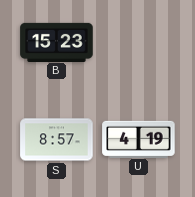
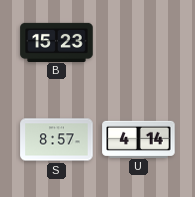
U: 4:19 -> 4:14 (139, 139)
